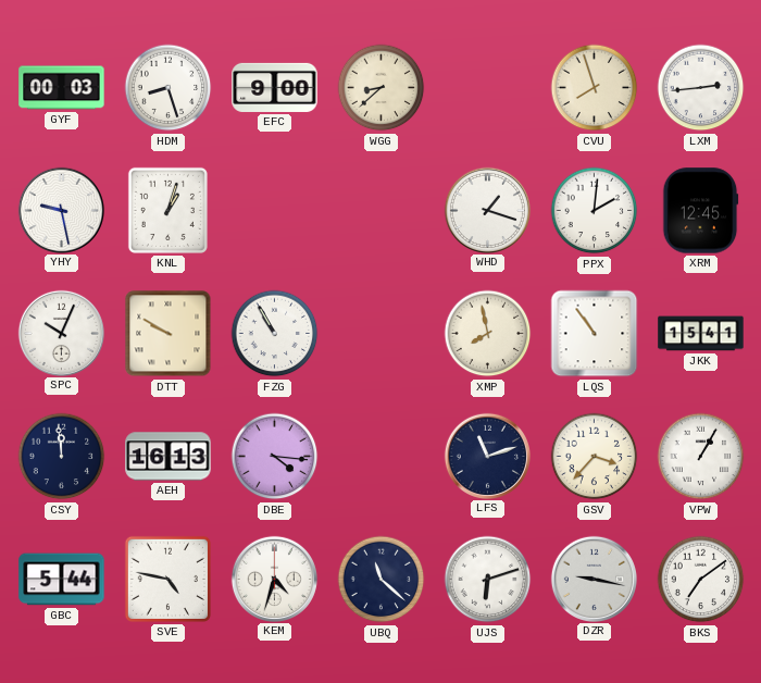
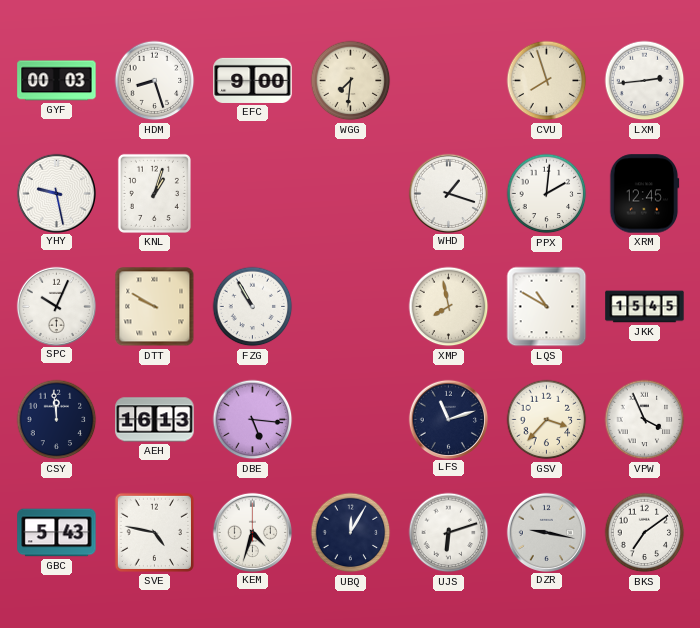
WGG: 8:38 -> 7:31 (351, 81)
LQS: 10:54 -> 10:50 (547, 307)
JKK: 15:41 -> 15:45 (645, 307)
DBE: 4:16 -> 5:16 (253, 420)
VPW: 1:05 -> 3:56 (645, 420)
GBC: 5:44 -> 5:43 (57, 533)
UBQ: 11:22 -> 12:05 (351, 533)
